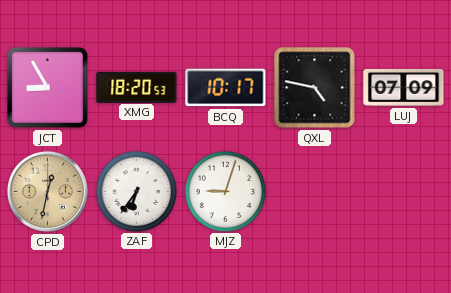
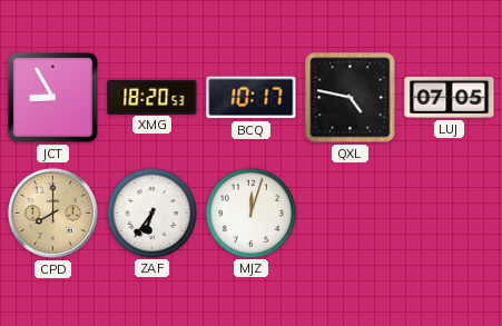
LUJ: 07:09 -> 07:05 (450, 97)
CPD: 12:32 -> 8:00 (52, 213)
MJZ: 9:03 -> 12:03 (250, 213)
